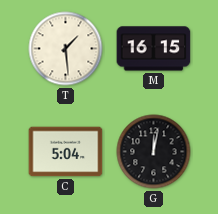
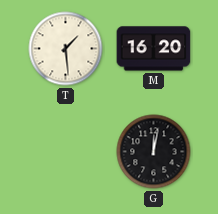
M: 16:15 -> 16:20 (154, 49)
C: 5:04 -> none (66, 152)
